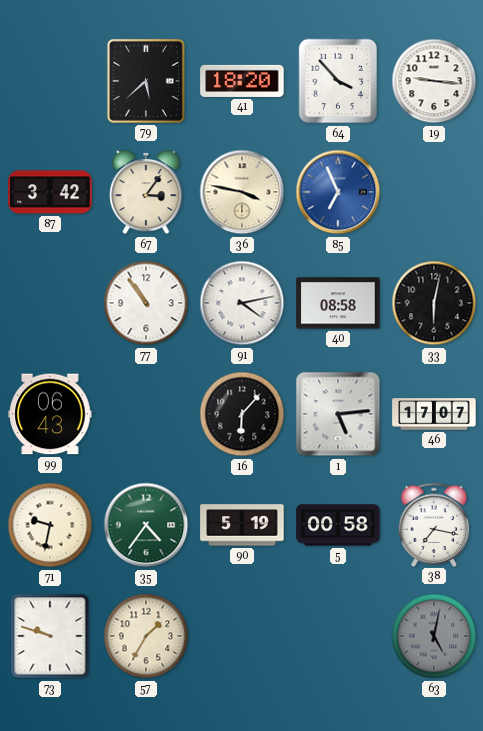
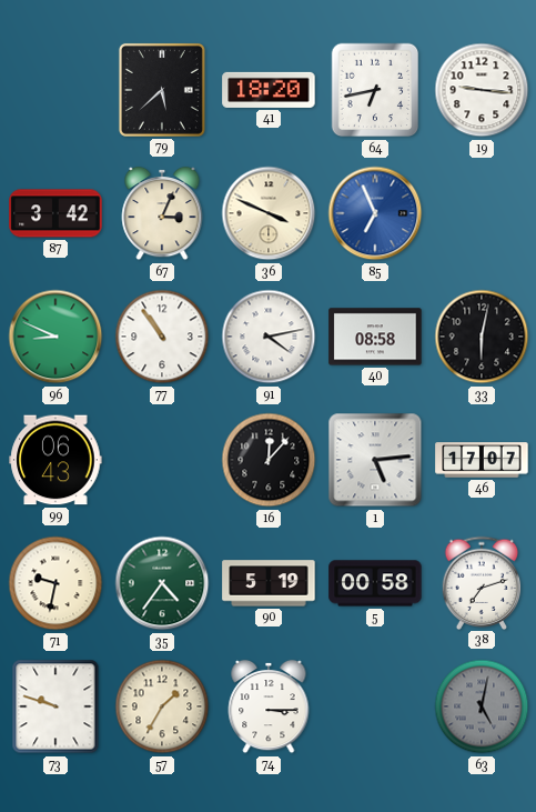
64: 3:53 -> 6:43 (375, 90)
67: 3:06 -> 3:04 (162, 213)
36: 3:47 -> 3:49 (269, 213)
96: none -> 8:49 (55, 337)
16: 6:07 -> 12:07 (269, 460)
38: 7:17 -> 7:12 (482, 582)
74: none -> 3:15 (269, 706)
